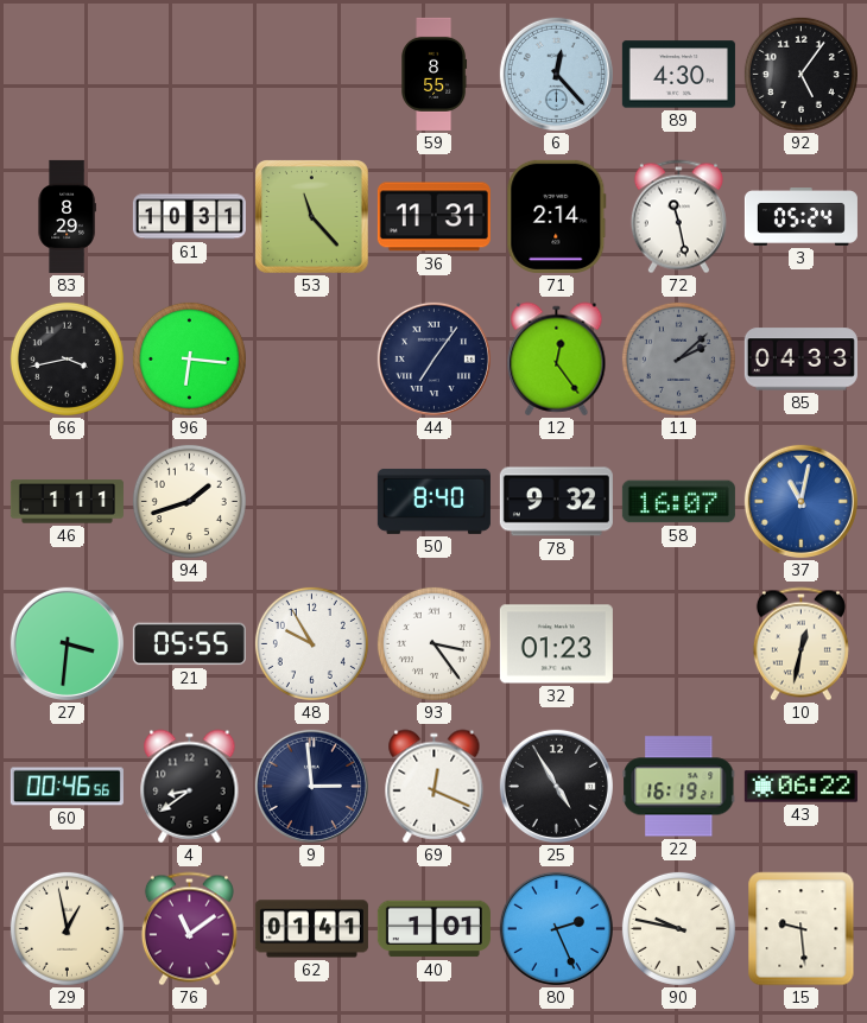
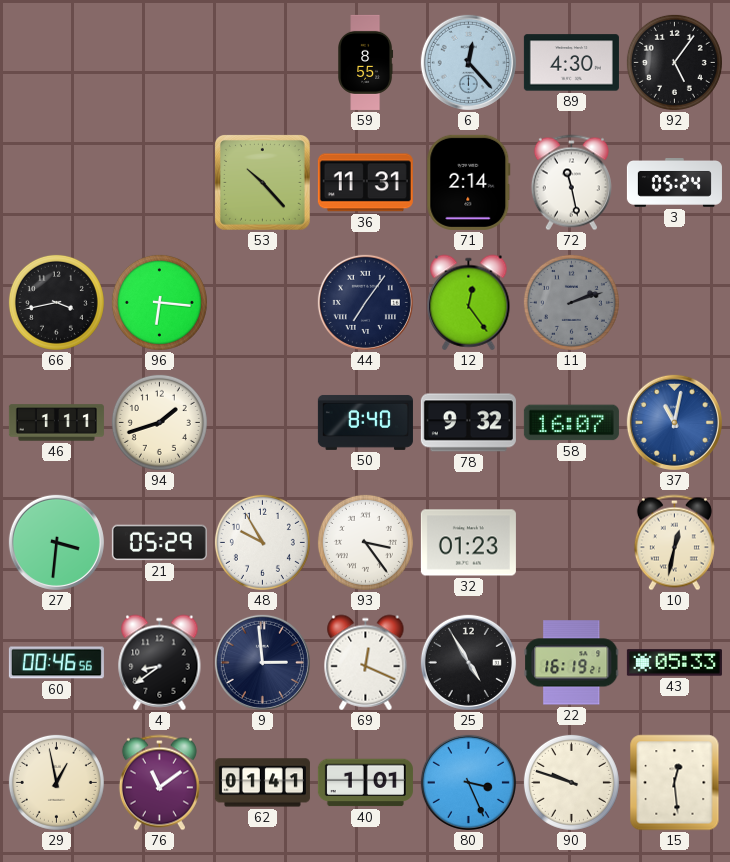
83: 8:29 -> none (67, 216)
61: 10:31 -> none (189, 217)
53: 11:23 -> 10:23 (262, 182)
11: 2:08 -> 2:12 (571, 302)
85: 04:33 -> none (800, 360)
21: 05:55 -> 05:29 (159, 543)
43: 06:22 -> 05:33 (674, 663)
80: 2:26 -> 3:26 (468, 782)
90: 9:47 -> 9:48 (571, 782)
15: 9:29 -> 12:29 (675, 783)
